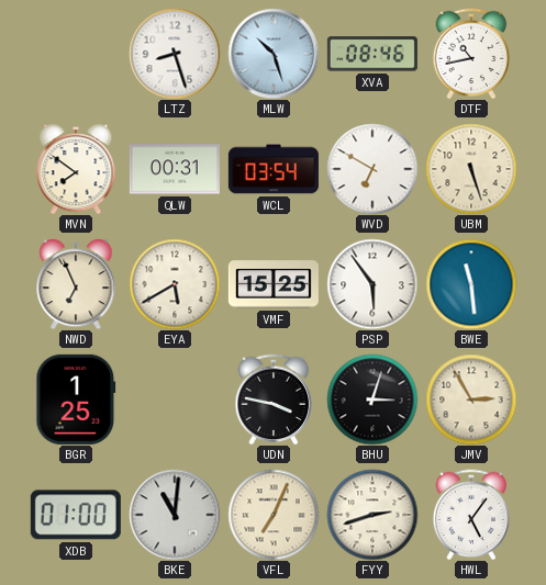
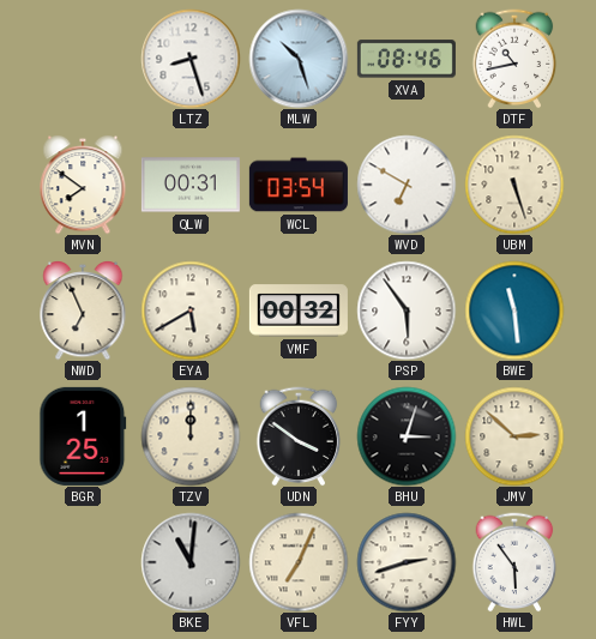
VMF: 15:25 -> 00:32 (299, 311)
TZV: none -> 12:00 (191, 436)
UDN: 3:47 -> 3:51 (299, 436)
JMV: 2:55 -> 2:52 (514, 436)
XDB: 01:00 -> none (76, 515)
HWL: 5:06 -> 5:54 (514, 562)
